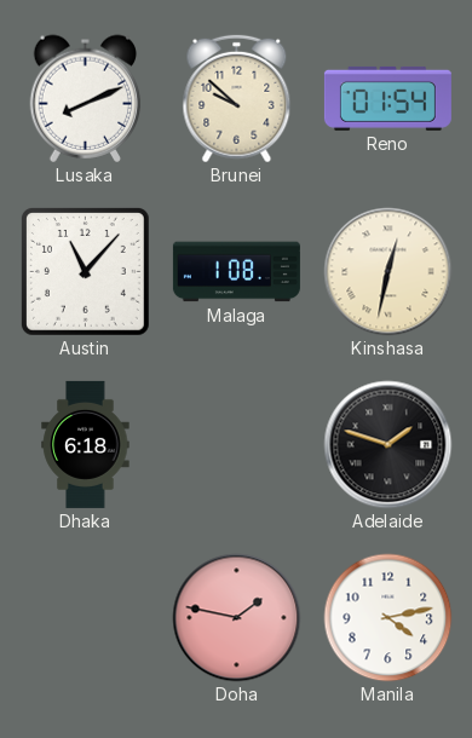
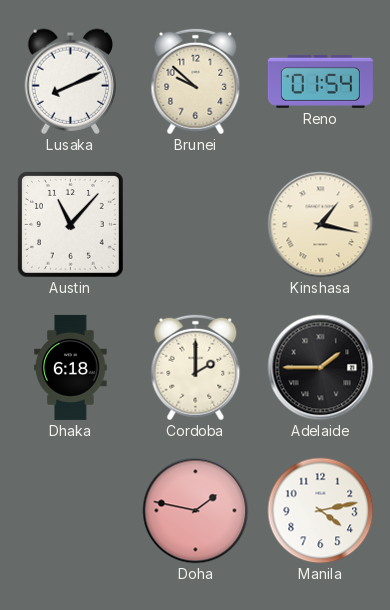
Malaga: 1:08 -> none (236, 272)
Kinshasa: 12:32 -> 1:17 (321, 225)
Cordoba: none -> 2:00 (196, 368)
Adelaide: 1:48 -> 1:45 (321, 368)
